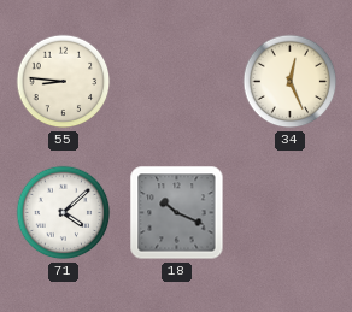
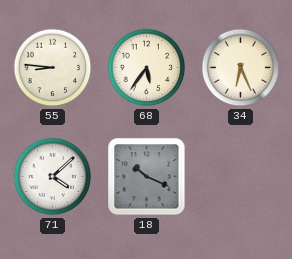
68: none -> 5:36 (147, 68)
34: 12:26 -> 6:26 (241, 68)
